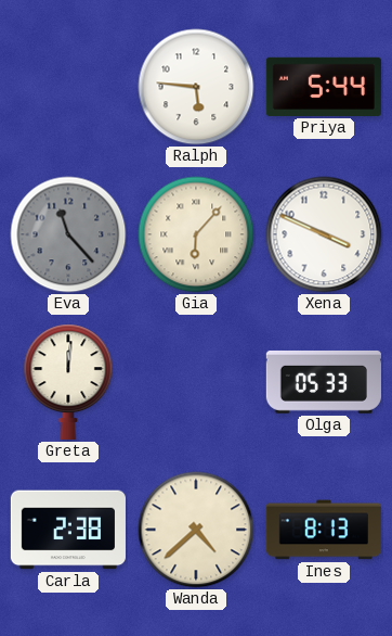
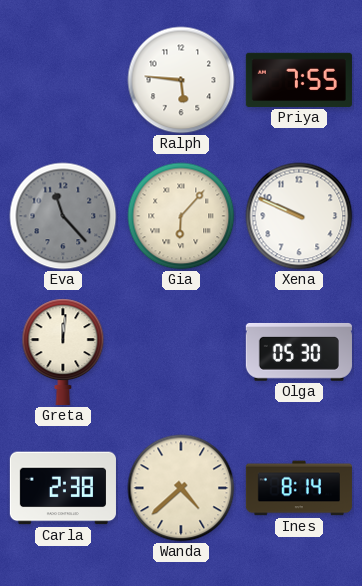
Priya: 5:44 -> 7:55 (299, 80)
Xena: 3:49 -> 9:49 (299, 216)
Olga: 05:33 -> 05:30 (299, 352)
Ines: 8:13 -> 8:14 (299, 488)
